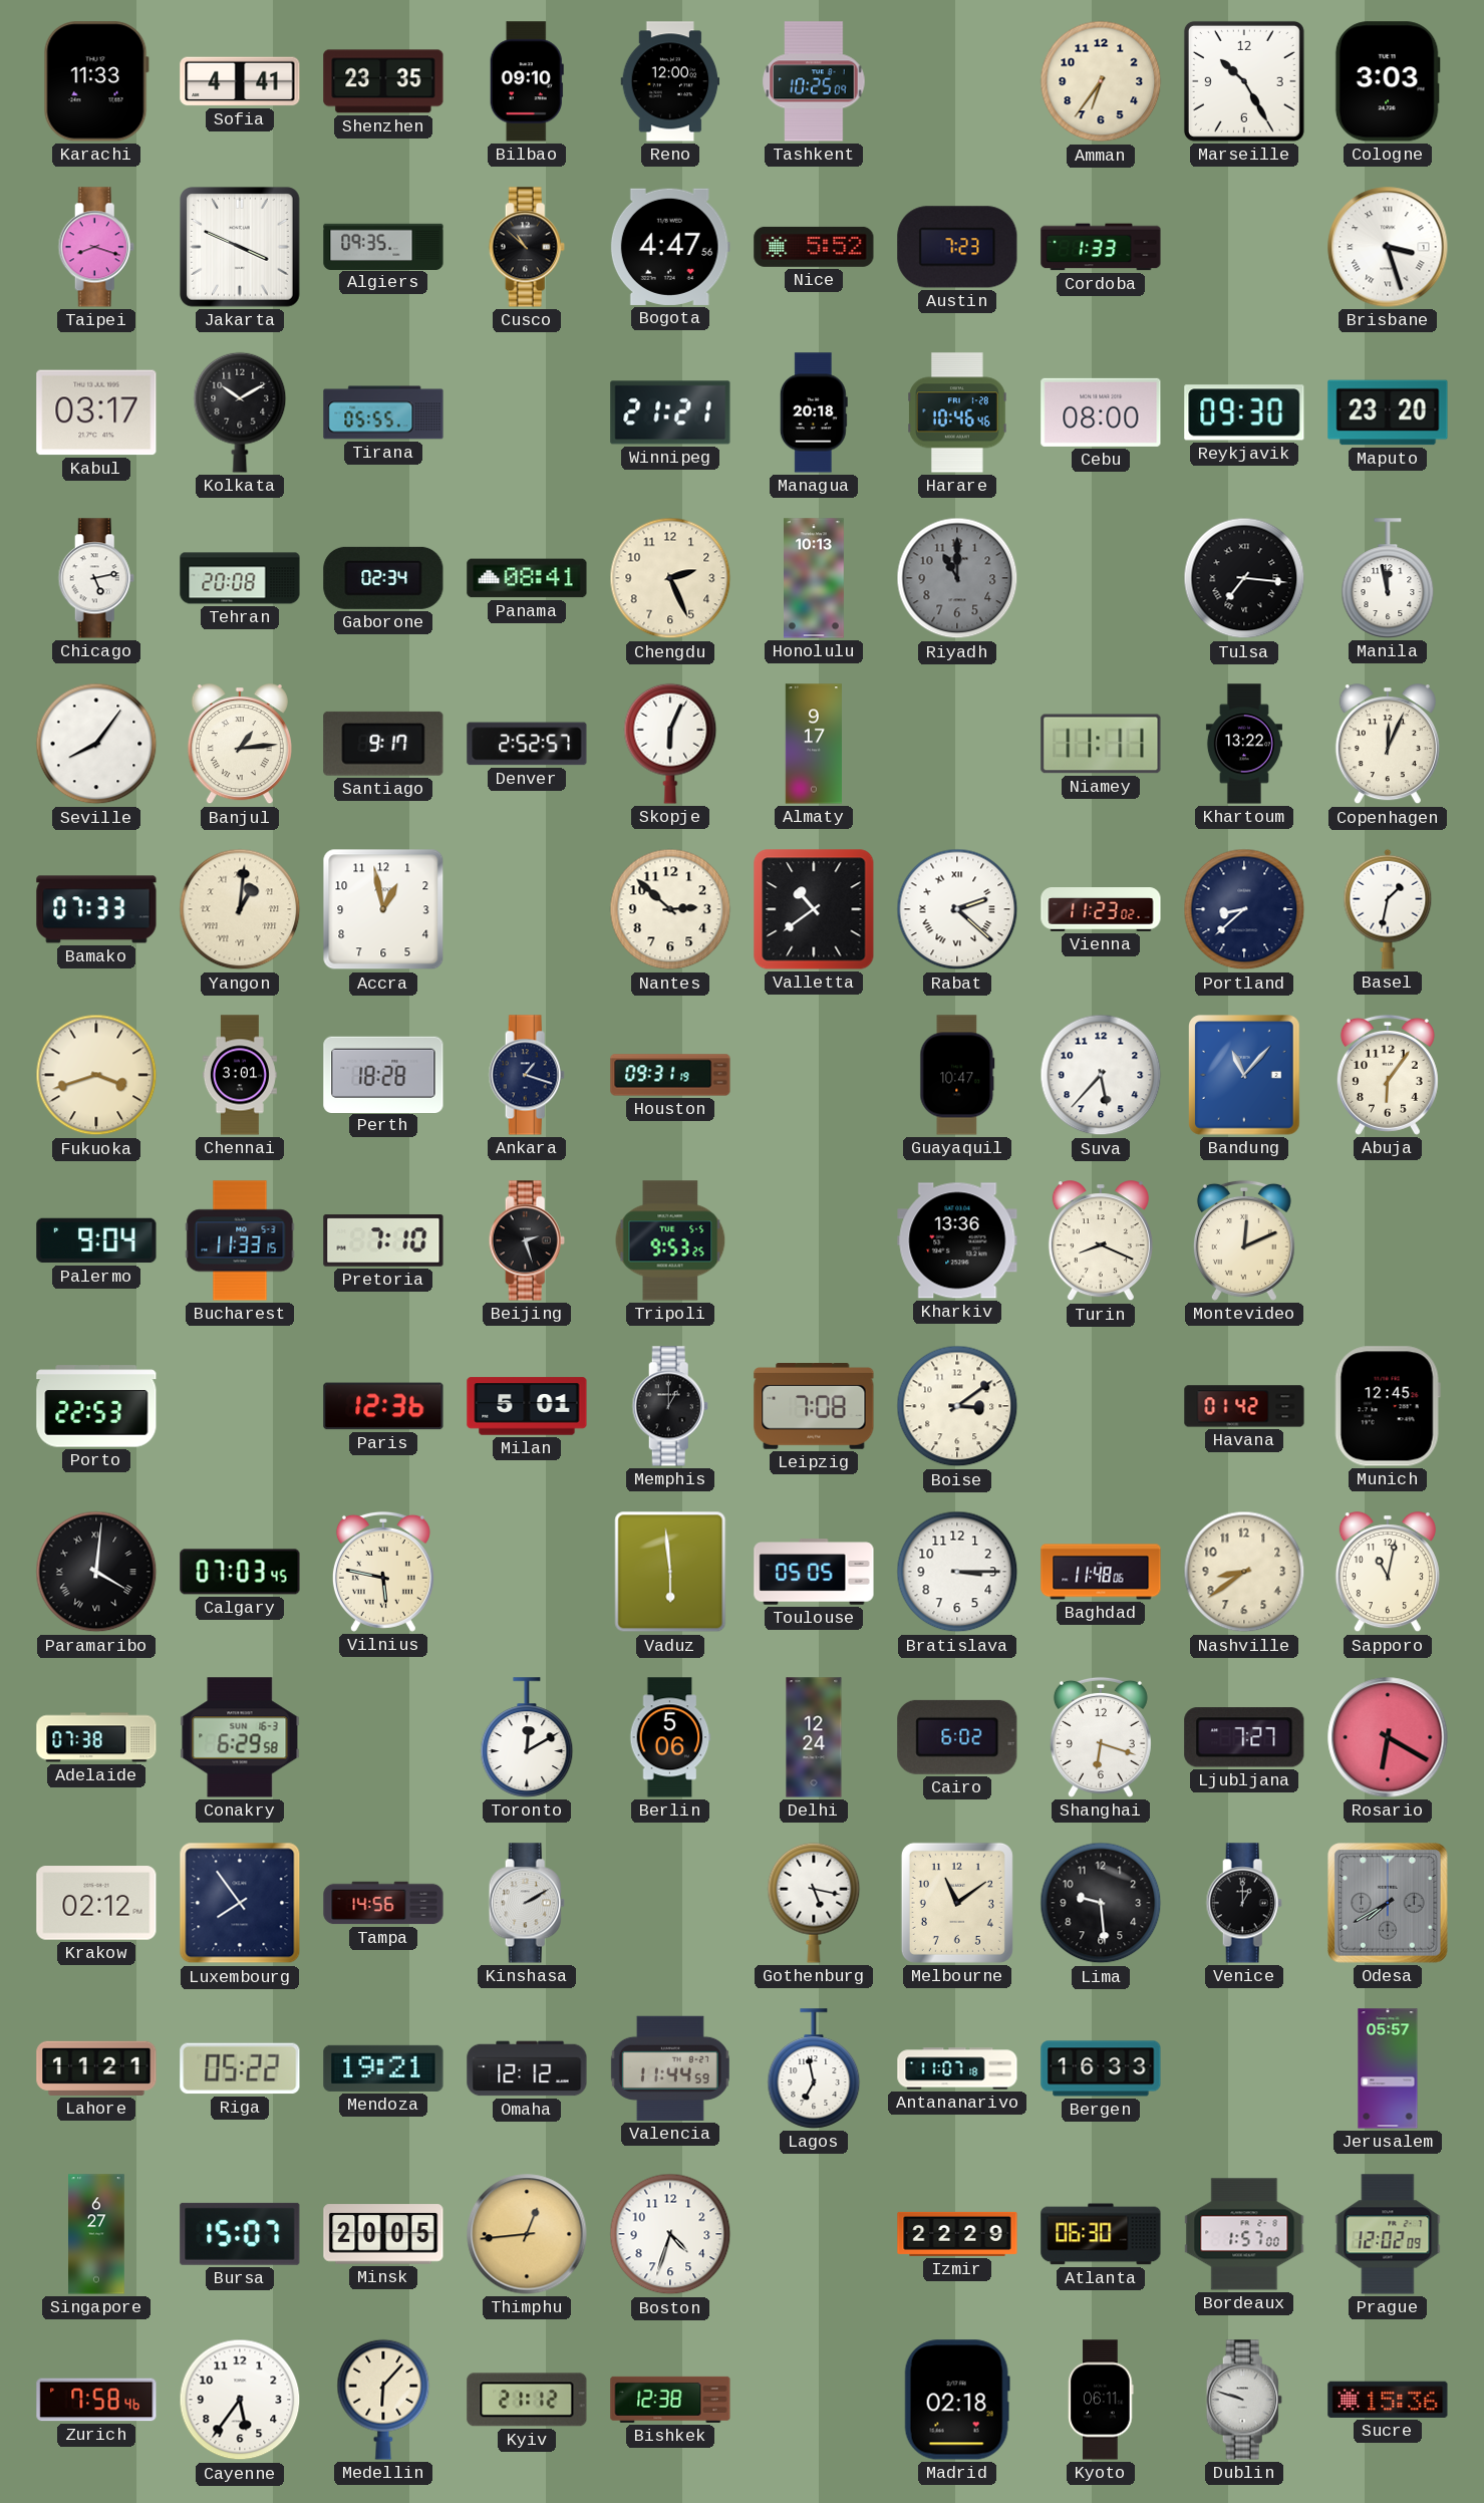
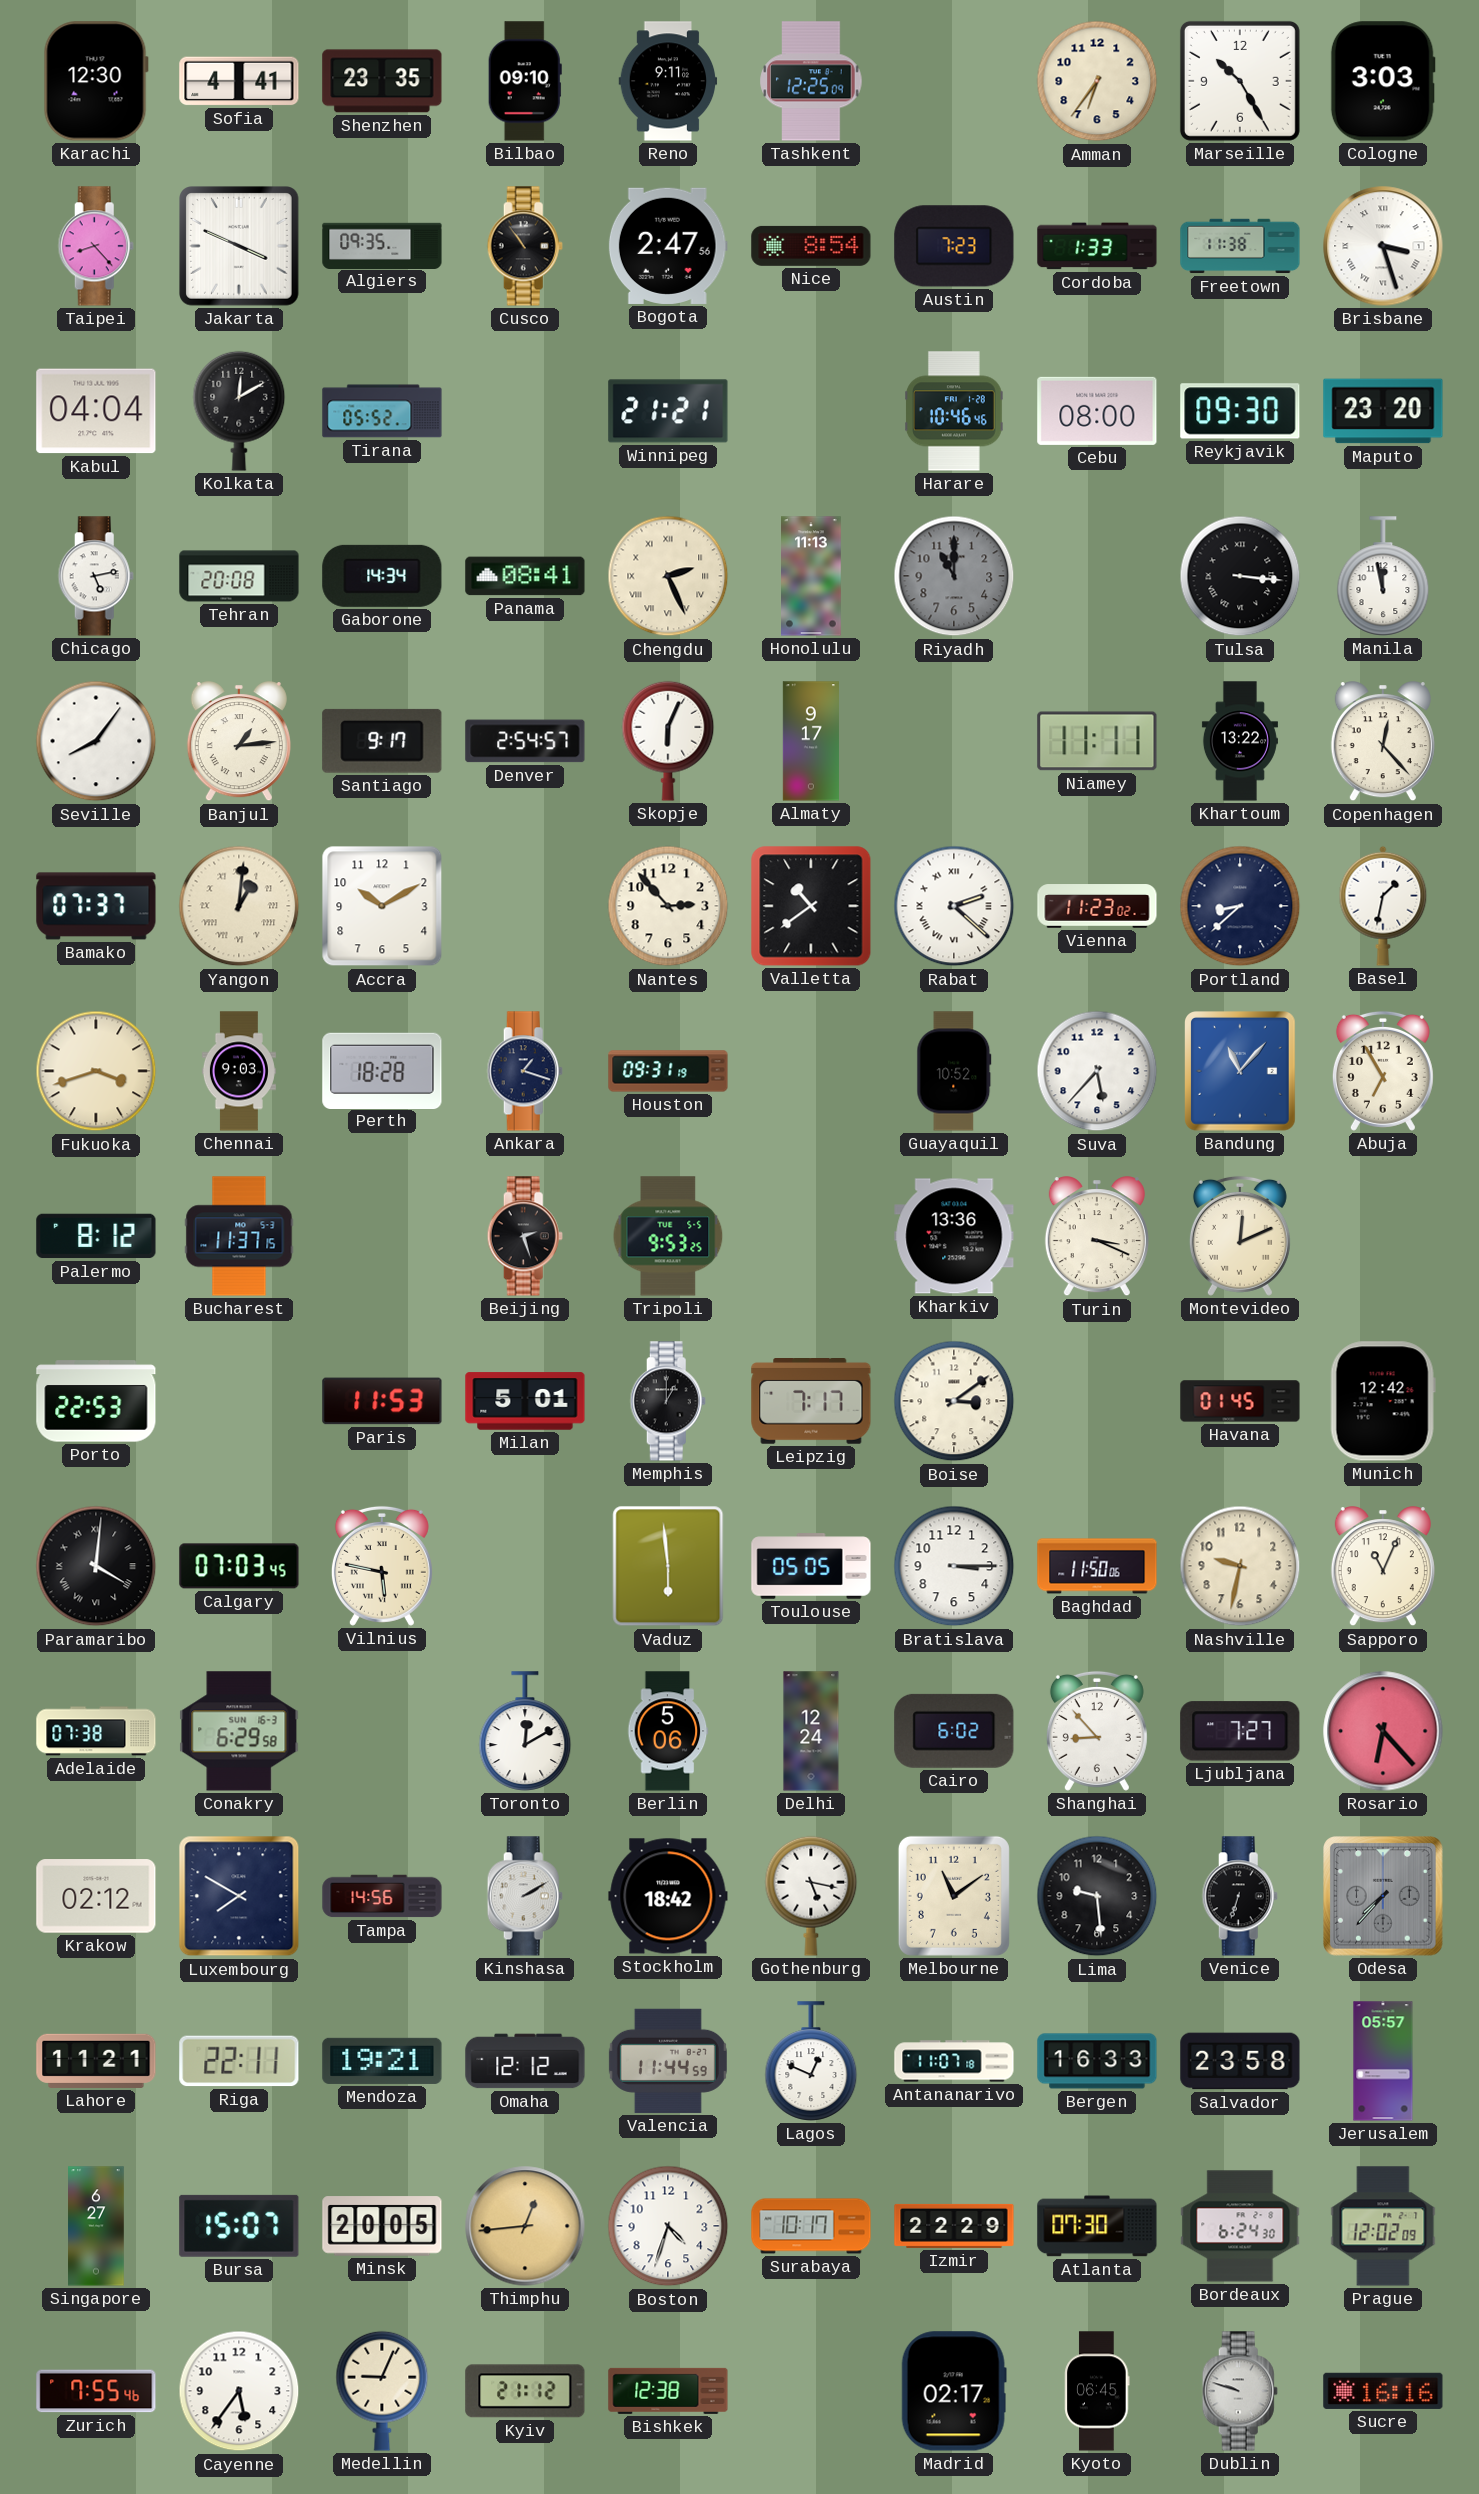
Karachi: 11:33 -> 12:30 (96, 81)
Reno: 12:00 -> 9:11 (668, 81)
Tashkent: 10:25 -> 12:25 (811, 81)
Taipei: 8:18 -> 8:23 (96, 246)
Cusco: 10:52 -> 10:54 (525, 246)
Bogota: 4:47 -> 2:47 (668, 246)
Nice: 5:52 -> 8:54 (811, 246)
Freetown: none -> 11:38 (1240, 246)
Kabul: 03:17 -> 04:04 (96, 411)
Kolkata: 10:10 -> 12:10 (239, 411)
Tirana: 05:55 -> 05:52 (382, 411)
Managua: 20:18 -> none (814, 412)
Gaborone: 02:34 -> 14:34 (382, 576)
Chengdu numerals: Arabic -> Roman (668, 576)
Honolulu: 10:13 -> 11:13 (812, 576)
Tulsa: 7:16 -> 3:16 (1240, 576)
Denver: 2:52 -> 2:54 (525, 741)
Copenhagen: 12:04 -> 12:23 (1383, 742)
Bamako: 07:33 -> 07:37 (96, 906)
Accra: 12:58 -> 10:10 (382, 906)
Nantes: 2:52 -> 2:53 (668, 906)
Chennai: 3:01 -> 9:03 (239, 1071)
Guayaquil: 10:47 -> 10:52 (954, 1071)
Abuja: 6:06 -> 6:55 (1383, 1071)
Palermo: 9:04 -> 8:12 (96, 1236)
Bucharest: 11:33 -> 11:37 (239, 1236)
Pretoria: 7:10 -> none (383, 1240)
Turin: 8:19 -> 3:19 (1097, 1237)
Paris: 12:36 -> 11:53 (382, 1401)
Leipzig: 7:08 -> 7:17 (811, 1402)
Havana: 01:42 -> 01:45 (1240, 1401)
Munich: 12:45 -> 12:42 (1383, 1401)
Baghdad: 11:48 -> 11:50 (1097, 1566)
Nashville: 8:39 -> 9:32 (1240, 1566)
Sapporo: 11:02 -> 11:04 (1383, 1567)
Shanghai: 6:18 -> 8:53 (1097, 1731)
Rosario: 6:20 -> 6:23 (1383, 1731)
Luxembourg: 7:54 -> 7:50 (239, 1896)
Stockholm: none -> 18:42 (668, 1896)
Venice: 1:00 -> 6:33 (1240, 1896)
Odesa: 7:40 -> 7:37 (1383, 1896)
Riga: 05:22 -> 22:11 (239, 2061)
Lagos: 6:58 -> 12:49 (811, 2061)
Salvador: none -> 23:58 (1240, 2061)
Surabaya: none -> 10:17 (811, 2226)
Atlanta: 06:30 -> 07:30 (1097, 2226)
Bordeaux: 1:57 -> 6:24 (1240, 2226)
Zurich: 7:58 -> 7:55 (96, 2391)
Medellin: 6:07 -> 9:04 (382, 2391)
Madrid: 02:18 -> 02:17 (954, 2391)
Kyoto: 06:11 -> 06:45 (1097, 2391)
Sucre: 15:36 -> 16:16 (1383, 2391)
